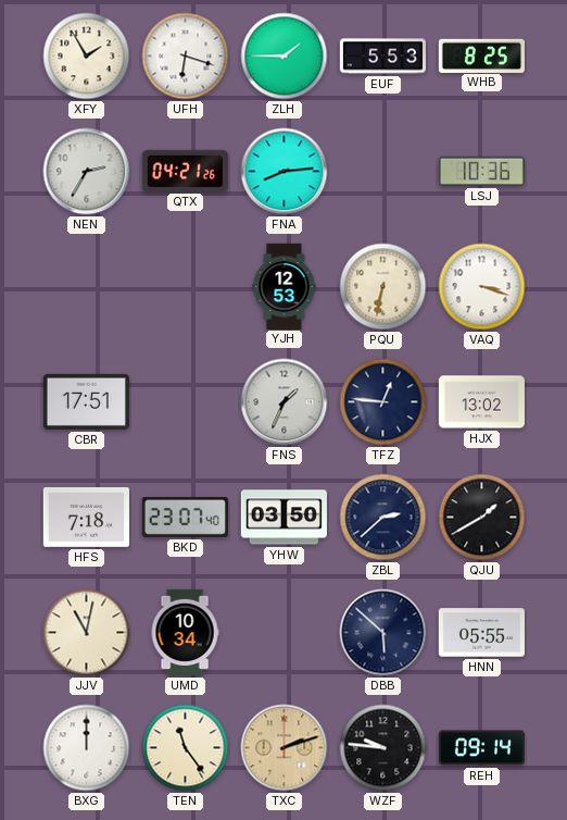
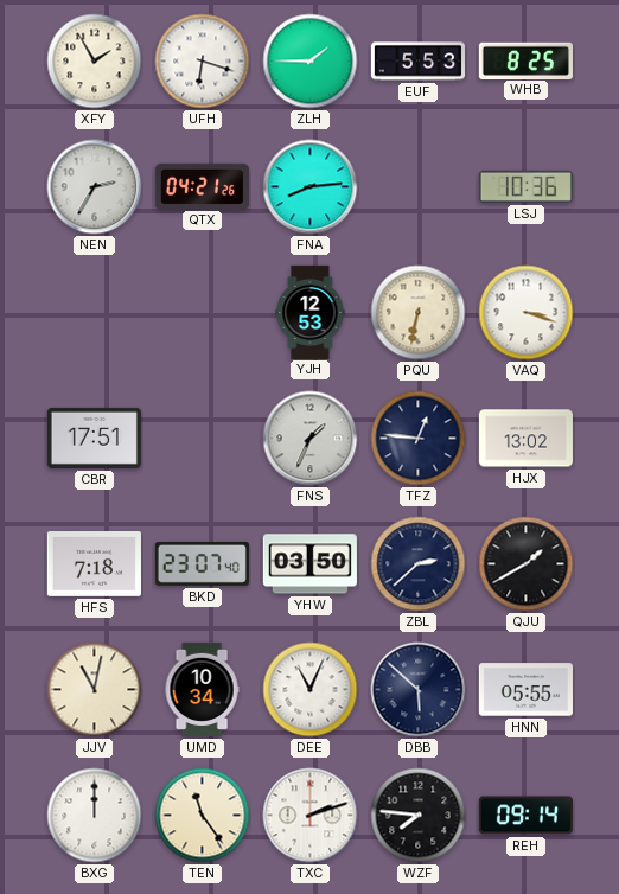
DEE: none -> 11:04 (311, 690)
TXC dial: champagne -> white (311, 816)
WZF: 9:46 -> 7:46 (419, 816)
